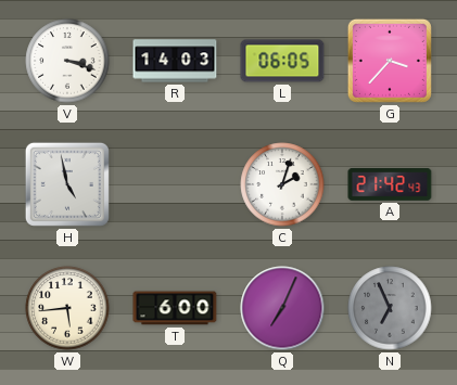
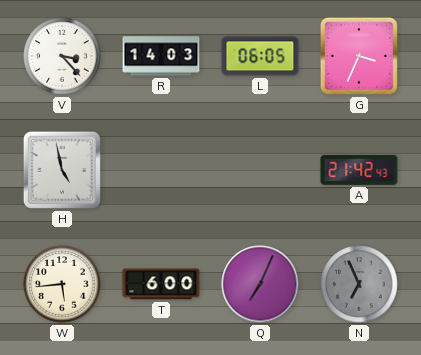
V: 3:18 -> 3:23 (62, 56)
G: 3:37 -> 3:34 (359, 56)
C: 2:03 -> none (282, 184)
